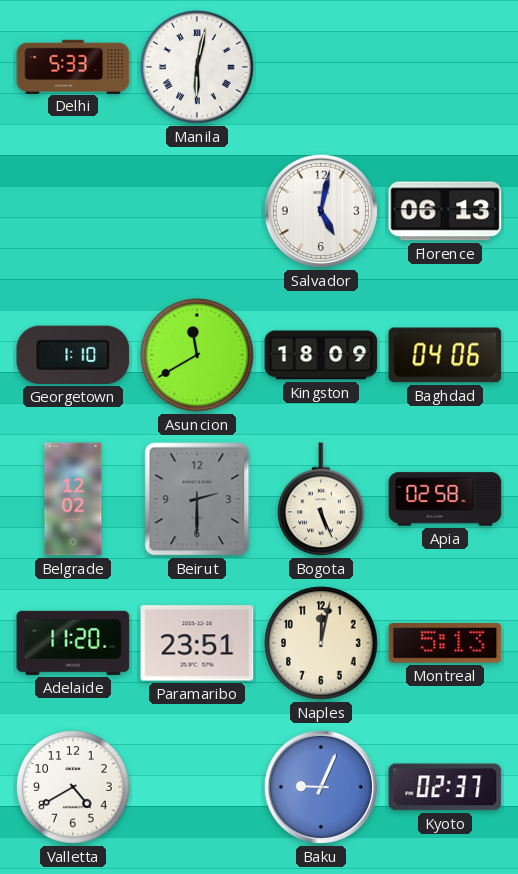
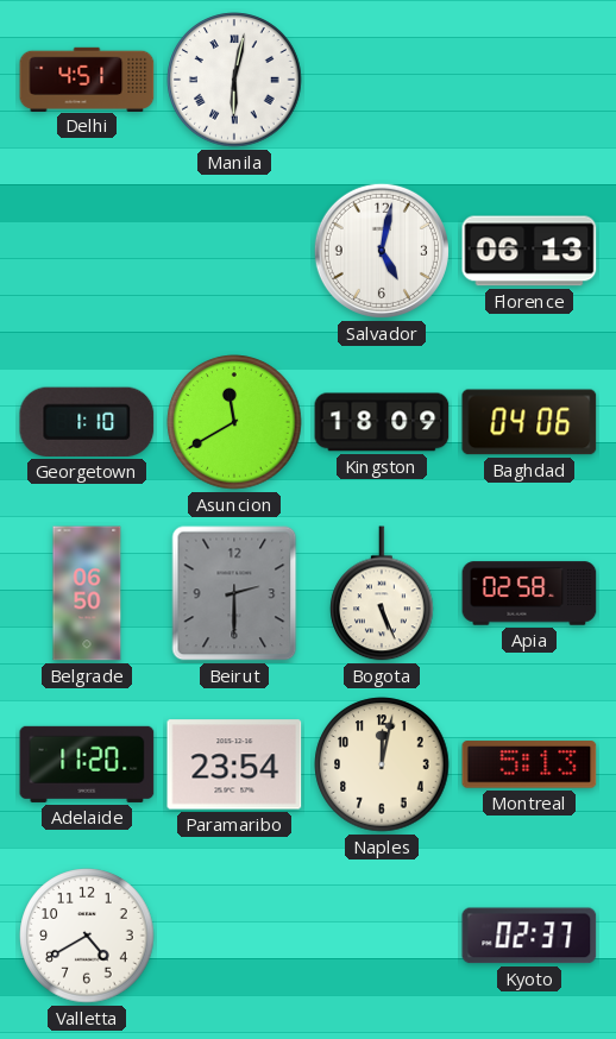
Delhi: 5:33 -> 4:51 (87, 78)
Belgrade: 12:02 -> 06:50 (87, 593)
Paramaribo: 23:51 -> 23:54 (234, 764)
Baku: 9:04 -> none (321, 787)
